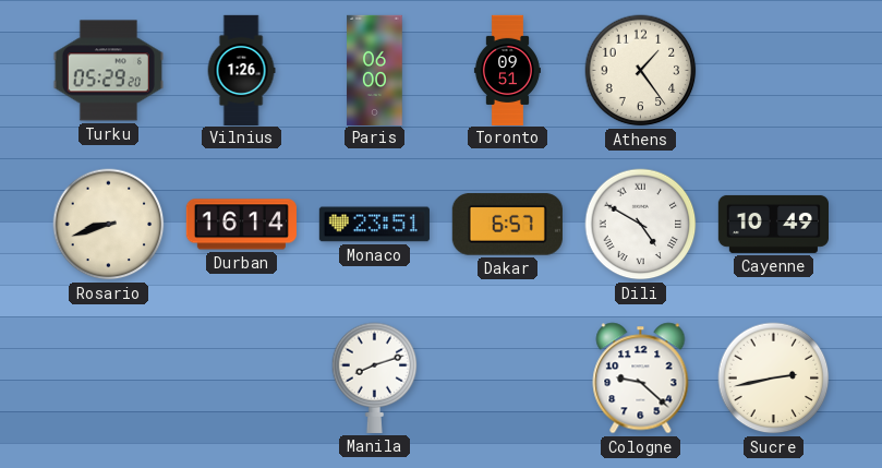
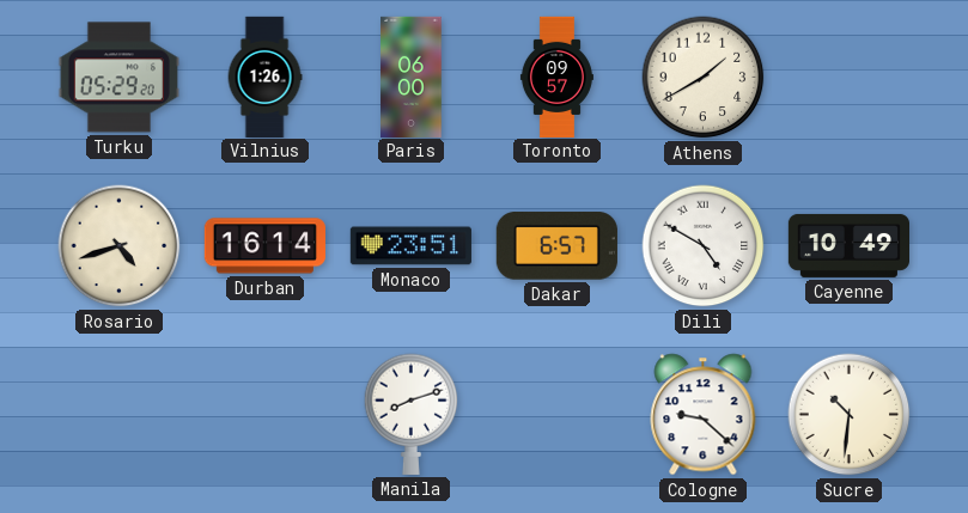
Toronto: 09:51 -> 09:57 (556, 77)
Athens: 1:24 -> 1:40 (704, 78)
Rosario: 8:42 -> 4:42 (120, 246)
Sucre: 2:43 -> 10:31 (850, 415)
